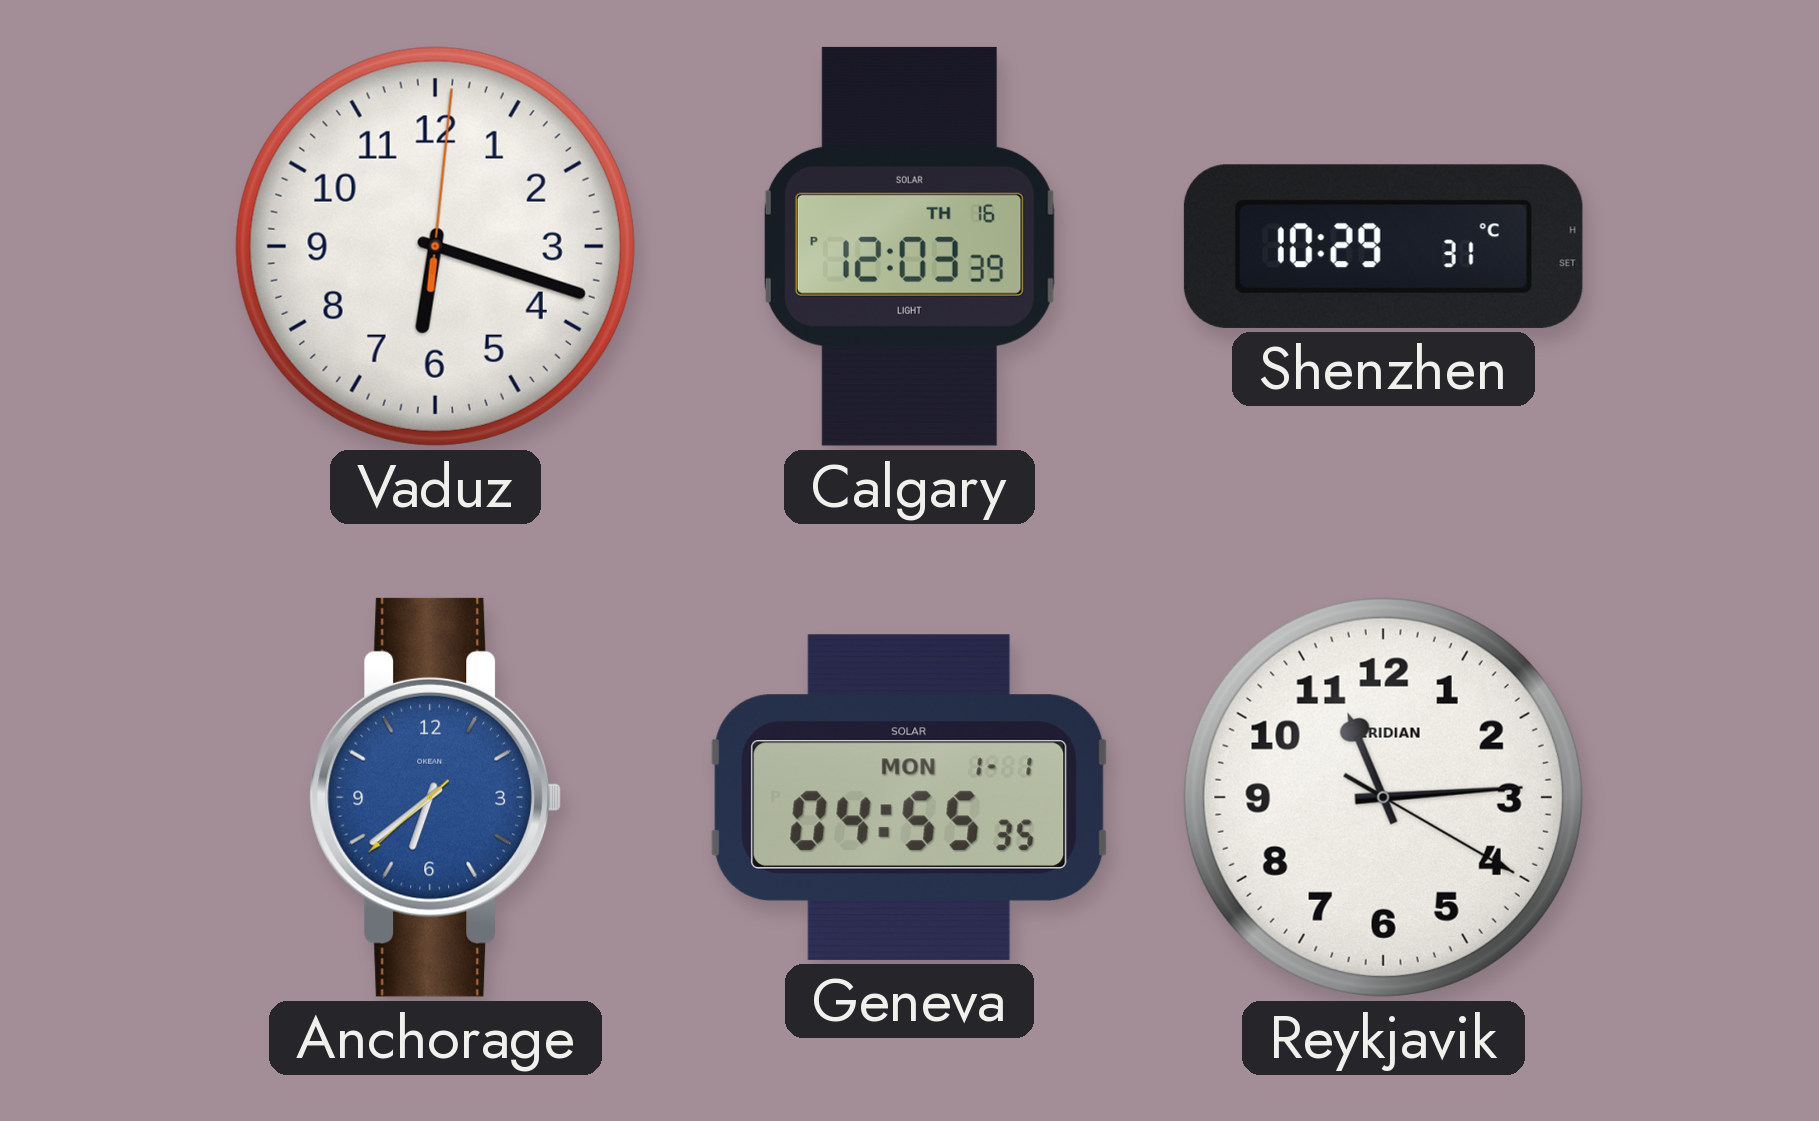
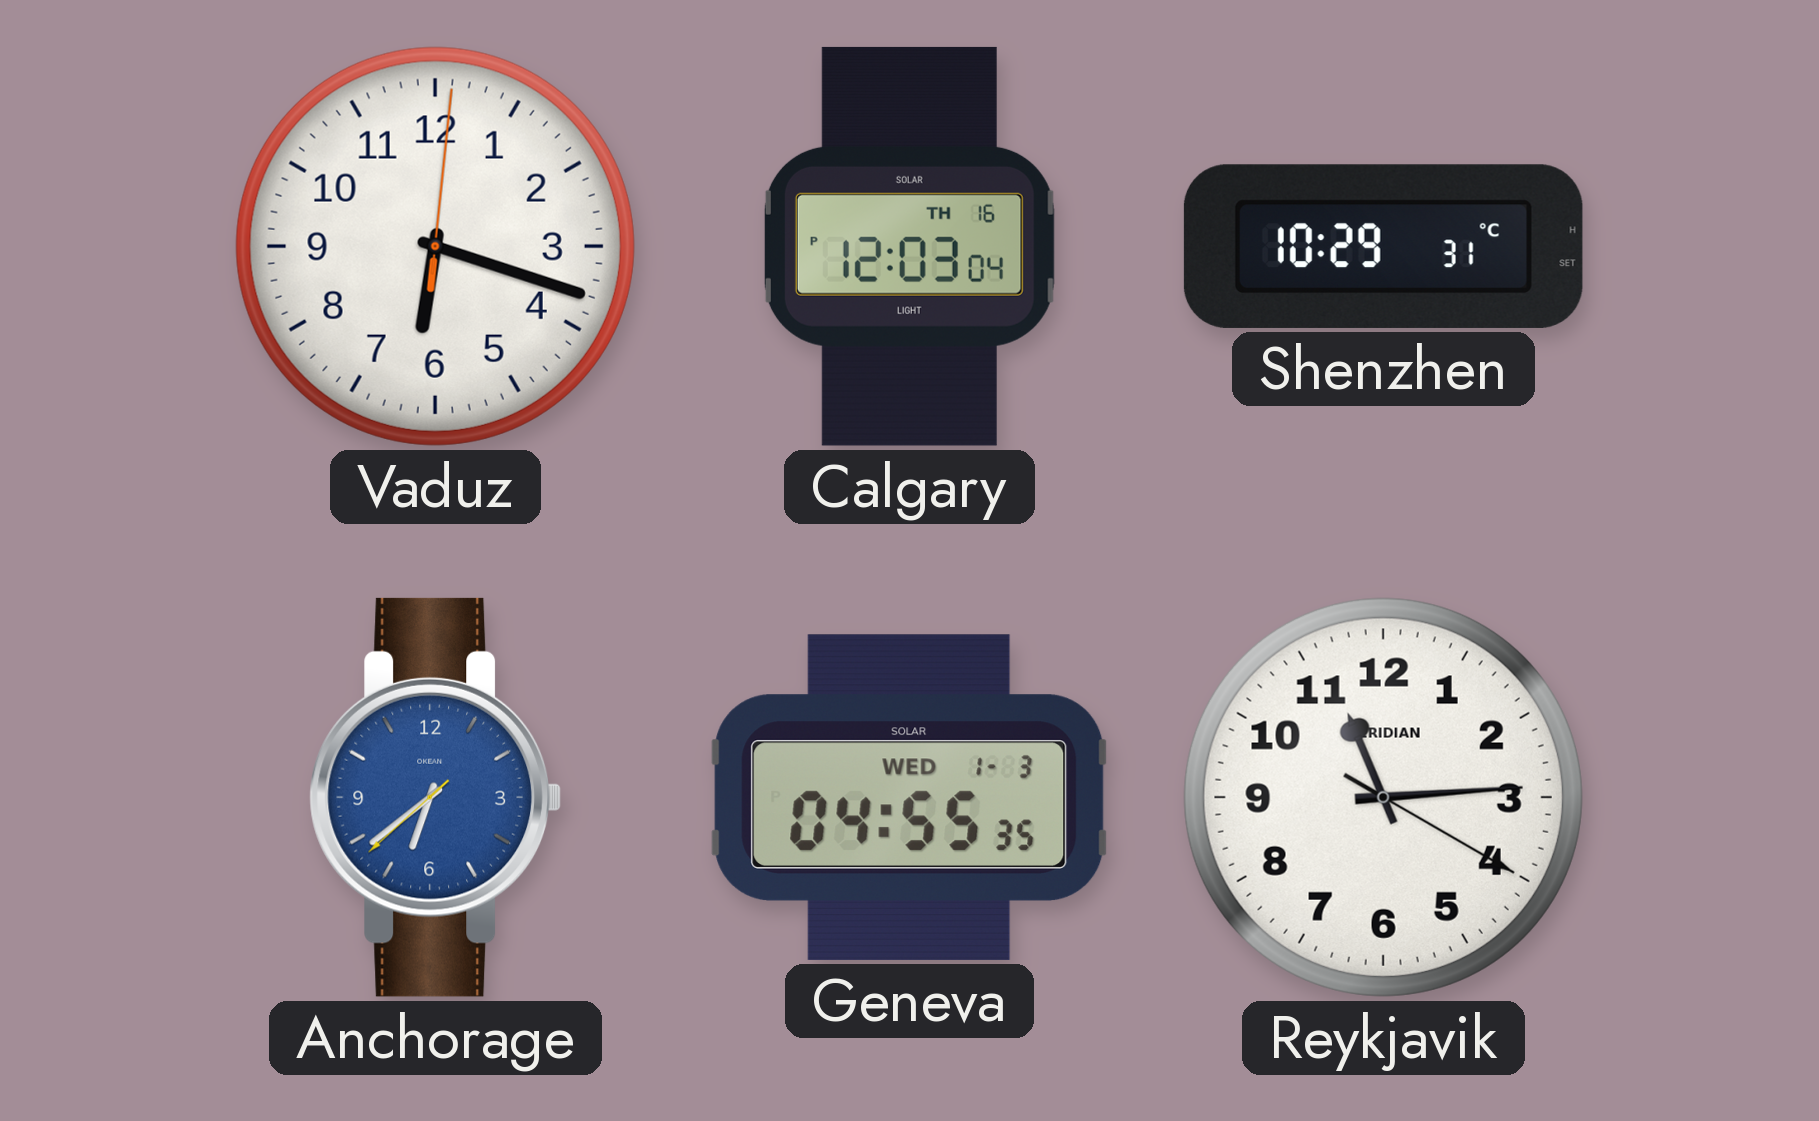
Calgary: 12:03:39 PM -> 12:03:04 PM (909, 246)
Geneva date: MON 1-1 -> WED 1-3 (910, 797)
